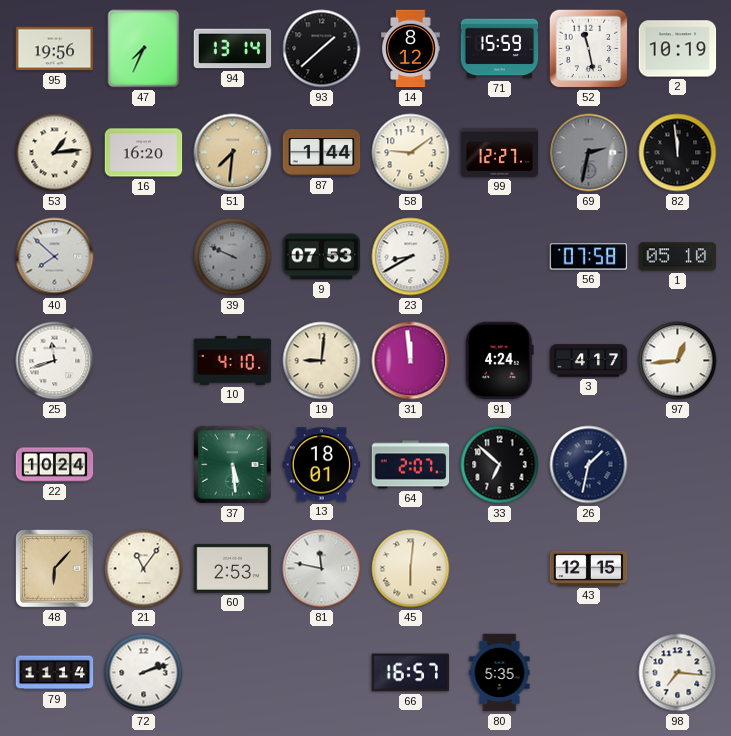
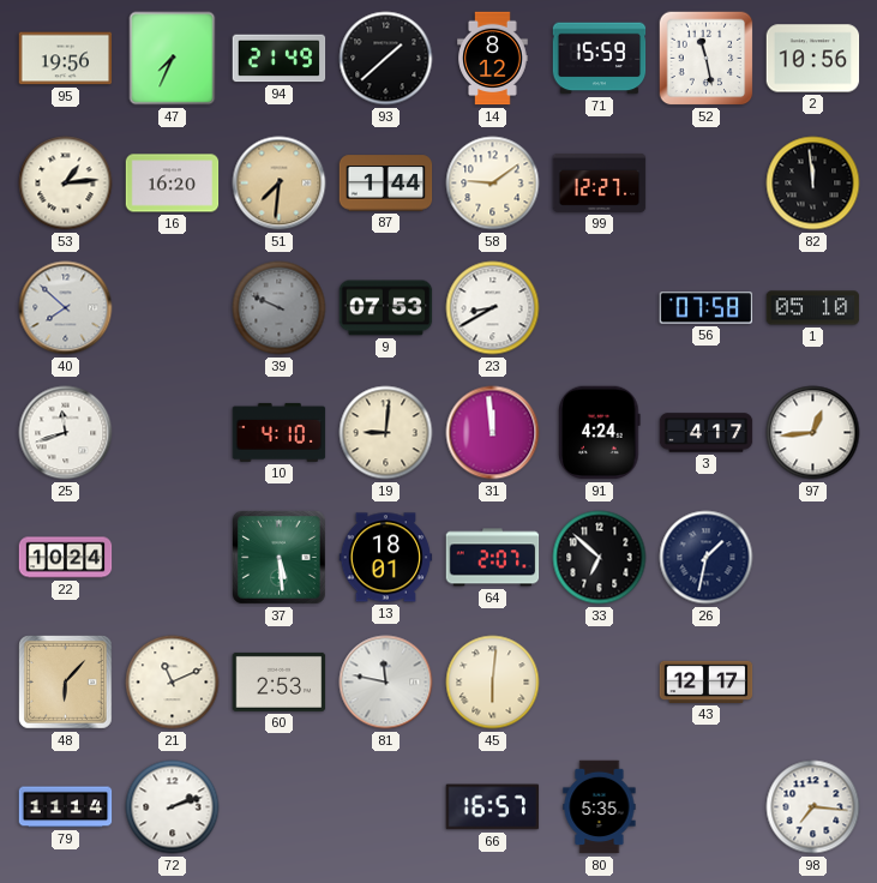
94: 13:14 -> 21:49 (280, 59)
2: 10:19 -> 10:56 (813, 59)
69: 2:32 -> none (589, 153)
21: 11:06 -> 11:11 (173, 683)
43: 12:15 -> 12:17 (707, 681)
